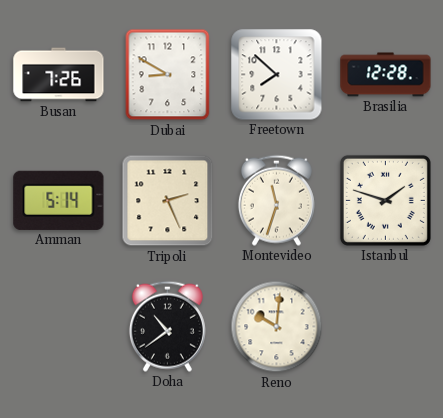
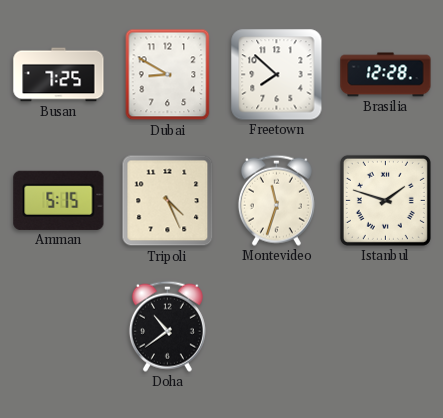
Busan: 7:26 -> 7:25 (59, 75)
Amman: 5:14 -> 5:15 (59, 200)
Tripoli: 2:26 -> 4:26 (168, 201)
Reno: 10:01 -> none (277, 327)
